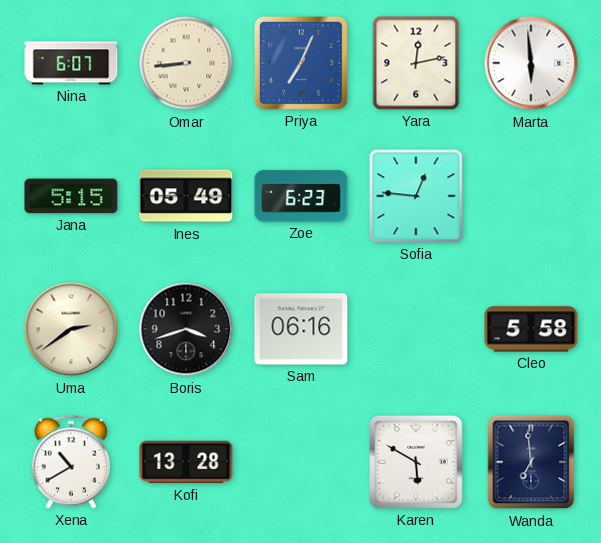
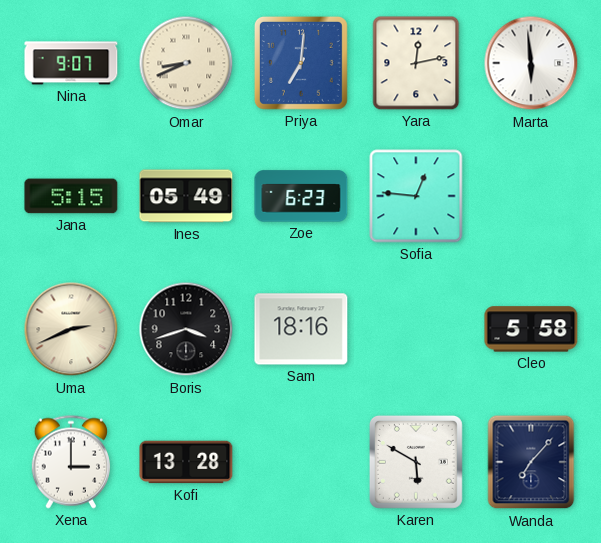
Nina: 6:07 -> 9:07 (71, 63)
Omar: 8:44 -> 8:41 (186, 63)
Priya: 7:04 -> 7:01 (301, 63)
Uma: 2:39 -> 2:41 (71, 329)
Sam: 06:16 -> 18:16 (301, 329)
Xena: 10:40 -> 3:00 (71, 462)
Wanda: 6:59 -> 7:07 (531, 462)
